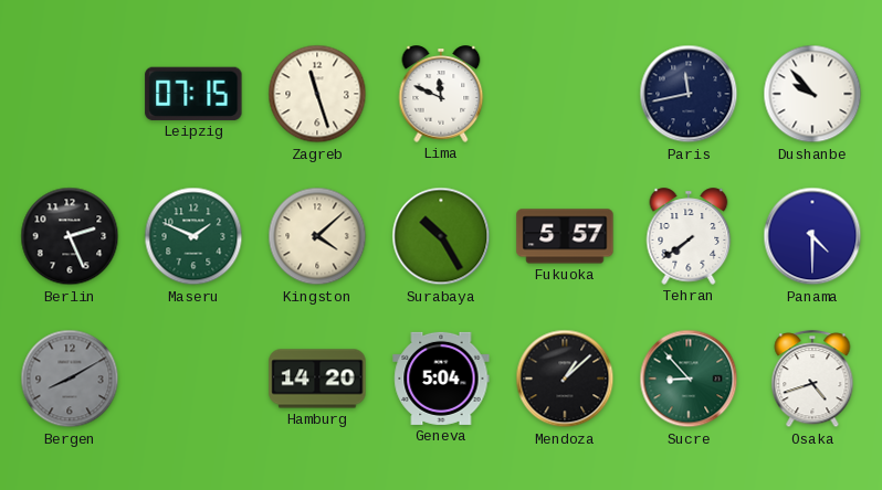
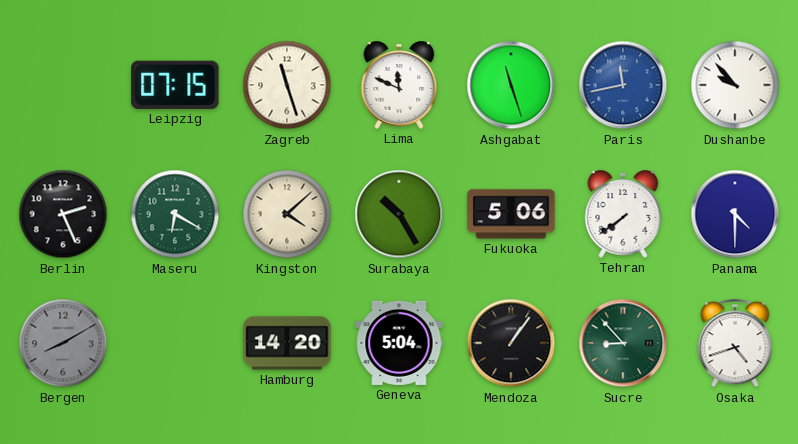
Ashgabat: none -> 11:27 (511, 85)
Paris dial: navy -> blue (623, 85)
Maseru: 1:49 -> 6:20 (175, 214)
Fukuoka: 5:57 -> 5:06 (511, 214)
Mendoza: 1:08 -> 1:06 (511, 343)
